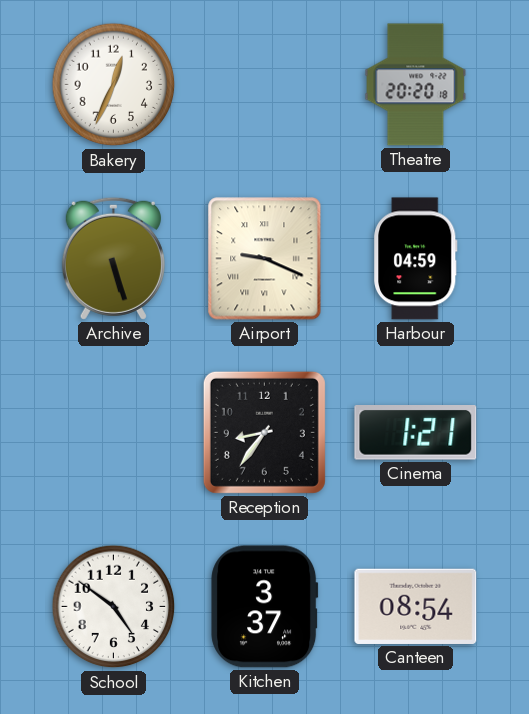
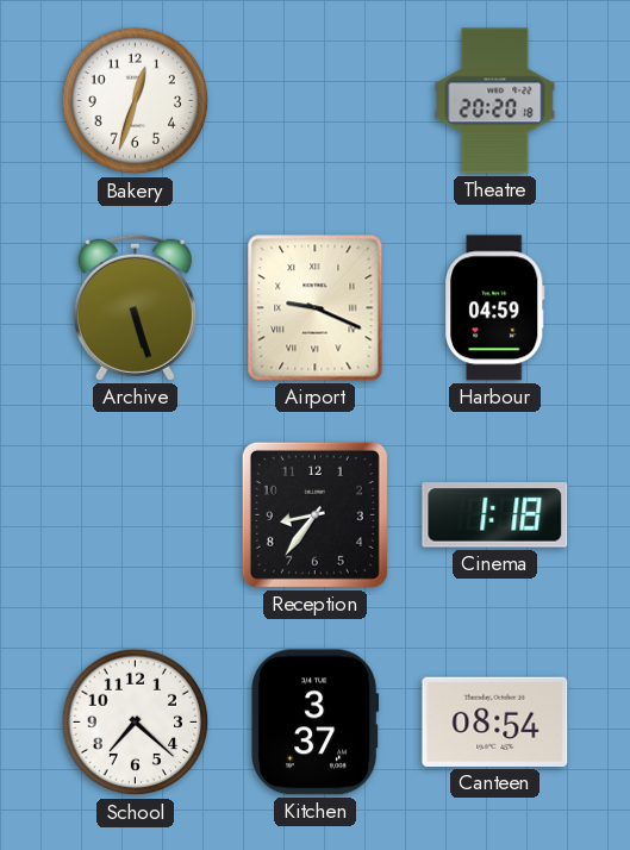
Bakery: 12:34 -> 12:33 (136, 101)
Cinema: 1:21 -> 1:18 (495, 515)
School: 4:51 -> 7:22 (136, 723)
